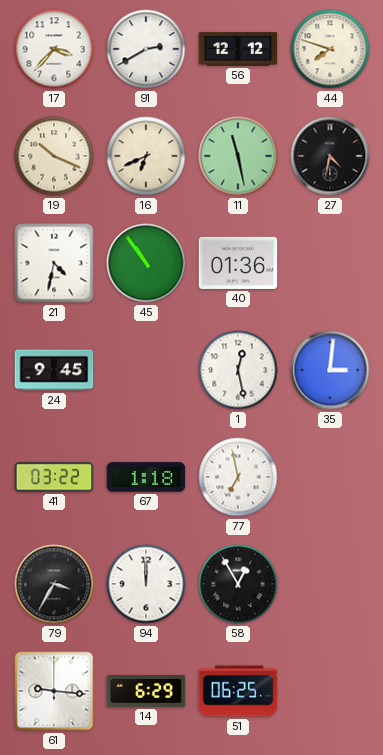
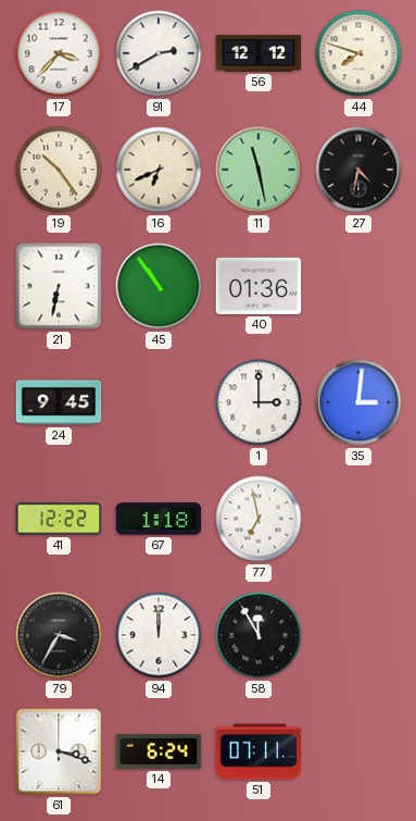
19: 10:19 -> 10:24 (59, 170)
21: 4:32 -> 6:32 (59, 286)
1: 12:28 -> 3:00 (259, 402)
41: 03:22 -> 12:22 (59, 519)
58: 12:55 -> 11:55 (259, 635)
61: 9:16 -> 3:18 (59, 751)
14: 6:29 -> 6:24 (159, 752)
51: 06:25 -> 07:11 (259, 751)
